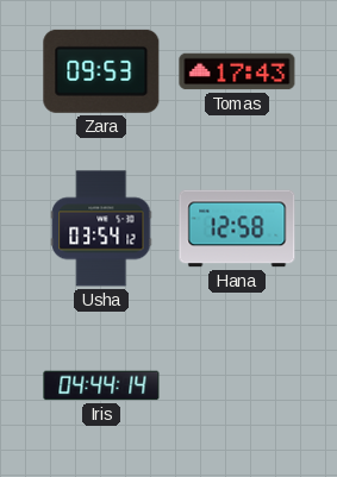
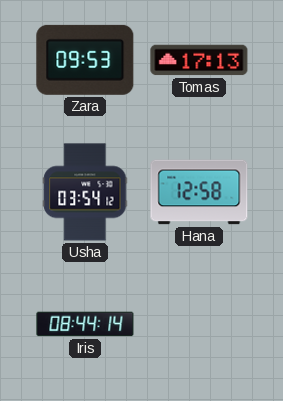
Tomas: 17:43 -> 17:13 (199, 60)
Iris: 04:44 -> 08:44 (85, 324)
